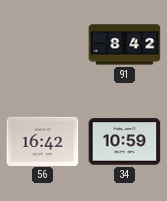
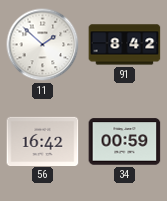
11: none -> 1:52 (43, 45)
34: 10:59 -> 00:59 (125, 142)
